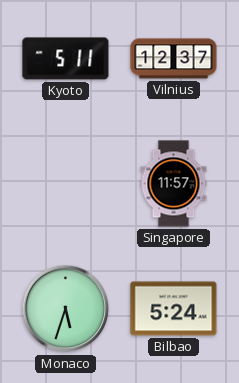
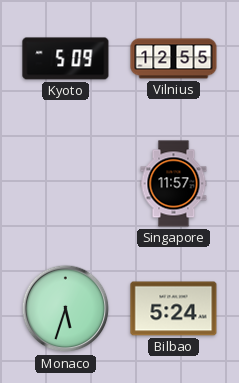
Kyoto: 5:11 -> 5:09 (66, 59)
Vilnius: 12:37 -> 12:55 (174, 59)
